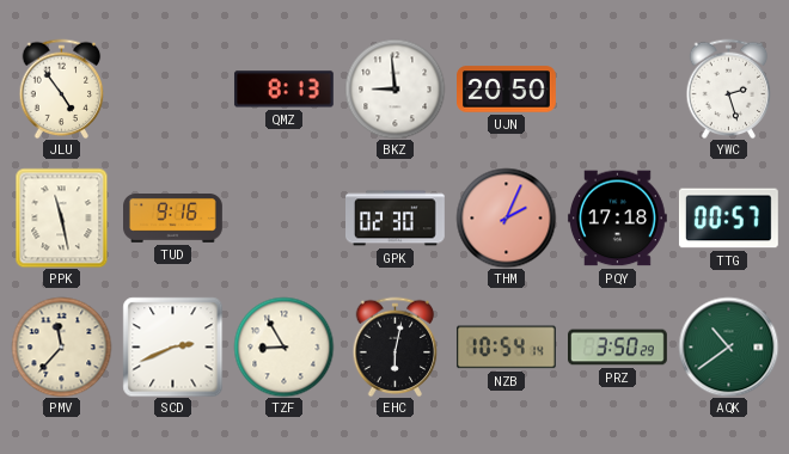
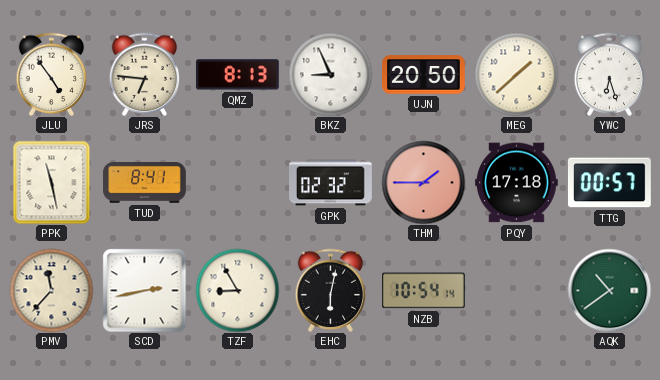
JRS: none -> 6:46 (145, 74)
BKZ: 8:59 -> 8:56 (330, 74)
MEG: none -> 1:38 (516, 74)
YWC: 2:27 -> 6:27 (610, 74)
TUD: 9:16 -> 8:41 (145, 183)
GPK: 02:30 -> 02:32 (331, 183)
THM: 2:04 -> 1:45 (423, 182)
SCD: 2:41 -> 2:43 (144, 290)
PRZ: 3:50 -> none (618, 348)
